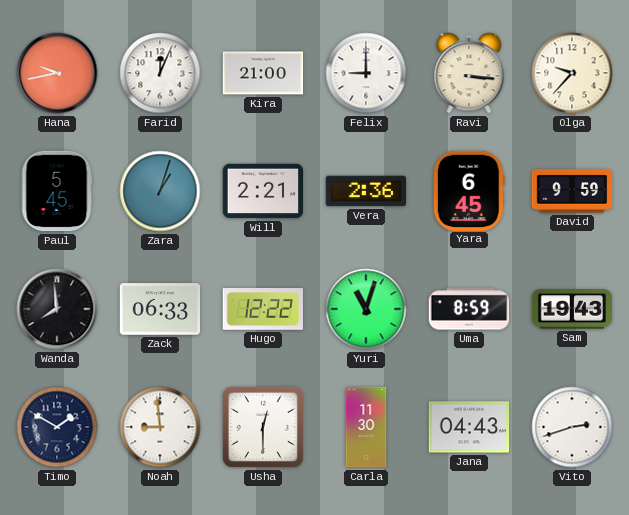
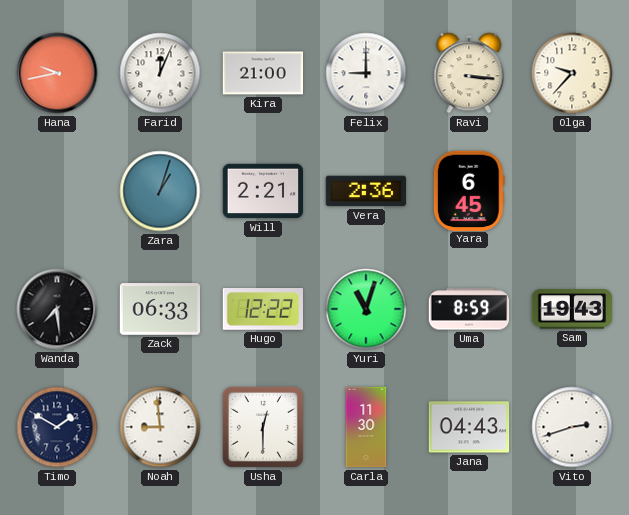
Paul: 5:45 -> none (57, 191)
David: 9:59 -> none (572, 191)
Wanda: 7:59 -> 7:29 (57, 309)
